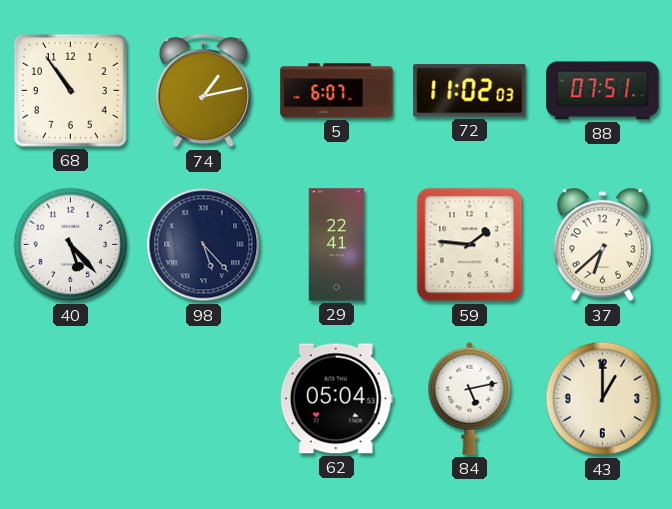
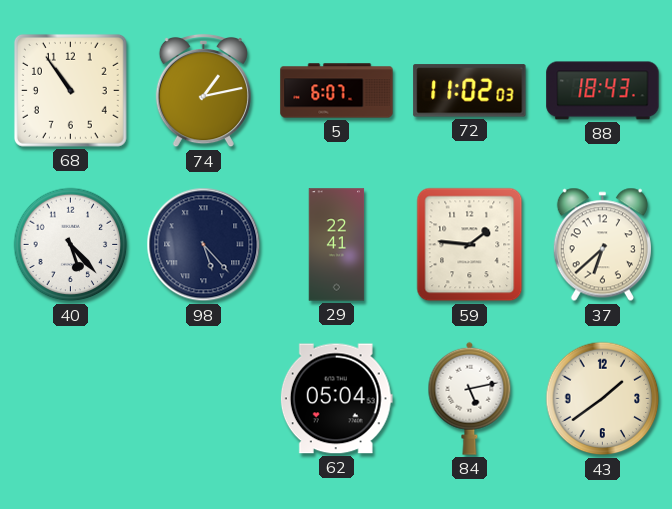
88: 07:51 -> 18:43 (603, 91)
43: 1:00 -> 1:39 (603, 399)
